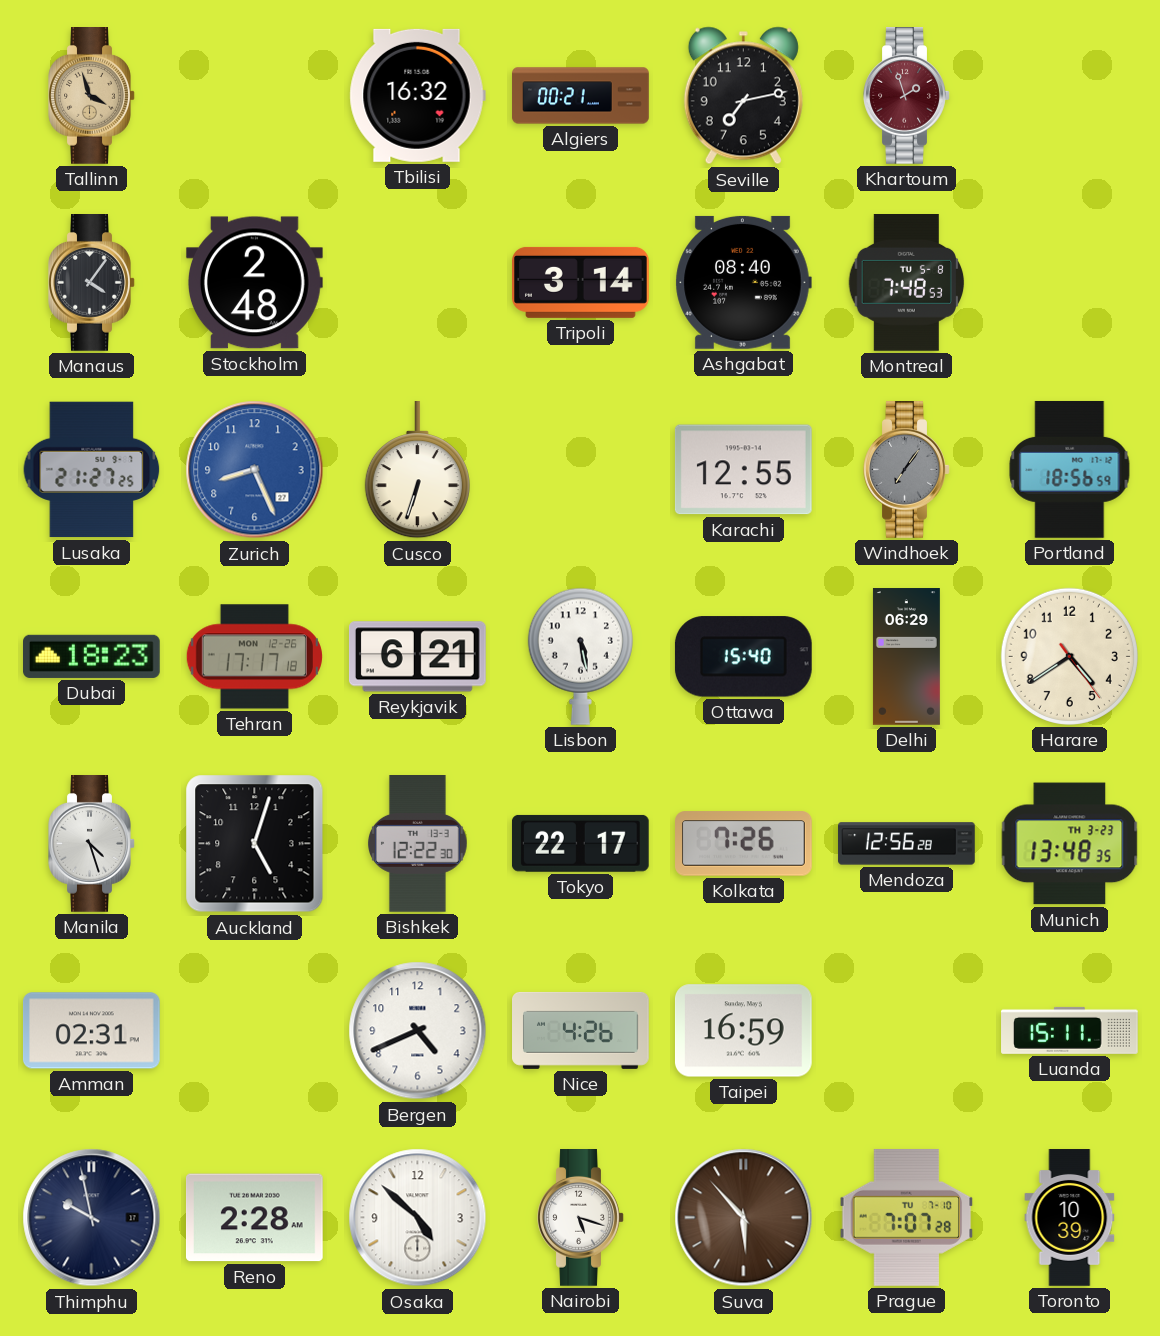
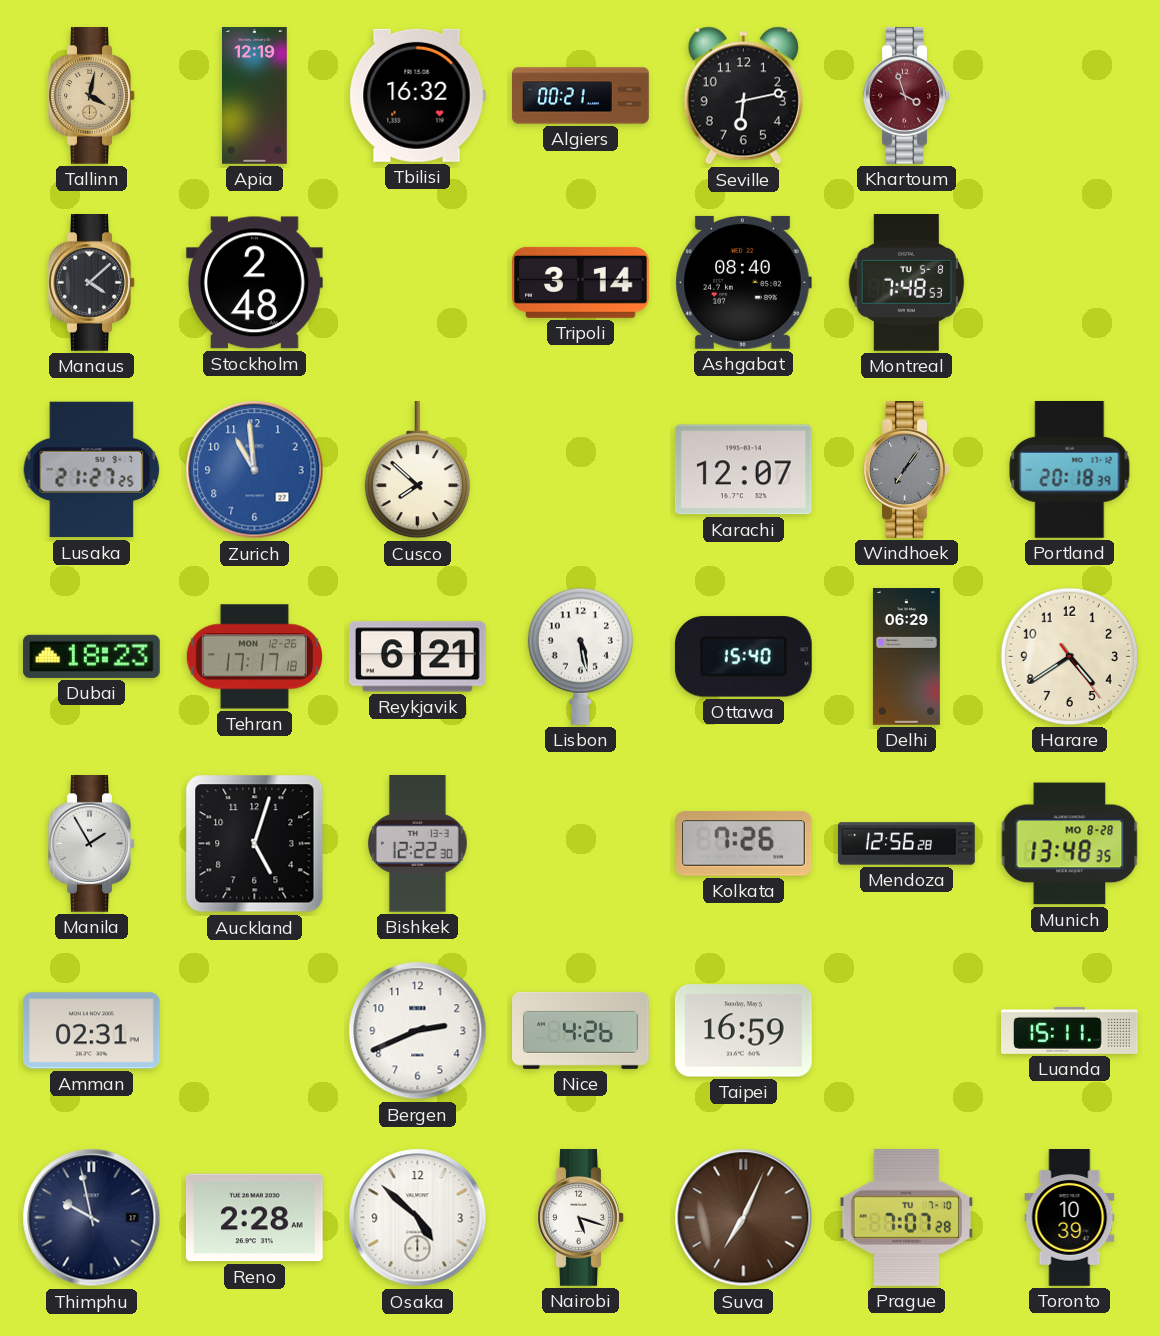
Tallinn: 3:57 -> 4:02 (92, 96)
Apia: none -> 12:19 (255, 96)
Seville: 7:13 -> 6:13 (743, 96)
Khartoum: 1:57 -> 3:57 (907, 96)
Manaus: 4:06 -> 4:08 (92, 283)
Zurich: 8:26 -> 10:59 (255, 470)
Cusco: 6:33 -> 7:52 (417, 471)
Karachi: 12:55 -> 12:07 (743, 470)
Portland: 18:56 -> 20:18 (1070, 470)
Manila: 4:27 -> 1:55 (92, 844)
Tokyo: 22:17 -> none (580, 843)
Munich date: TH 3-23 -> MO 8-28 (1070, 844)
Bergen: 4:41 -> 2:41 (418, 1031)
Suva: 5:53 -> 7:04 (744, 1218)
